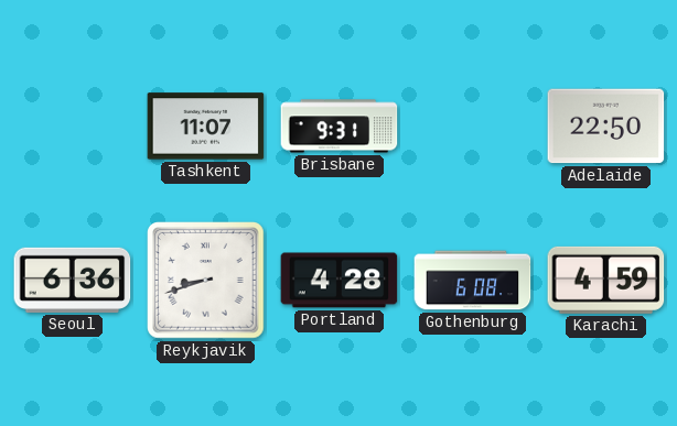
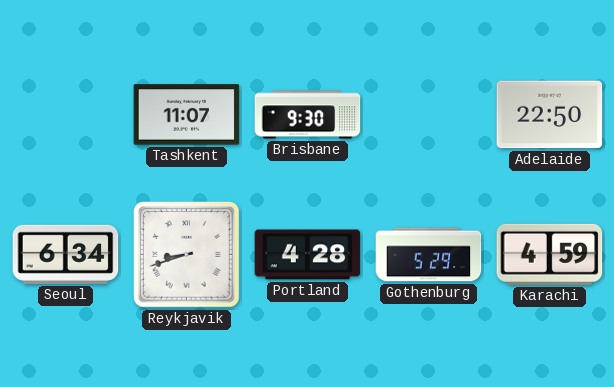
Brisbane: 9:31 -> 9:30 (308, 115)
Seoul: 6:36 -> 6:34 (66, 254)
Gothenburg: 6:08 -> 5:29 (429, 255)
